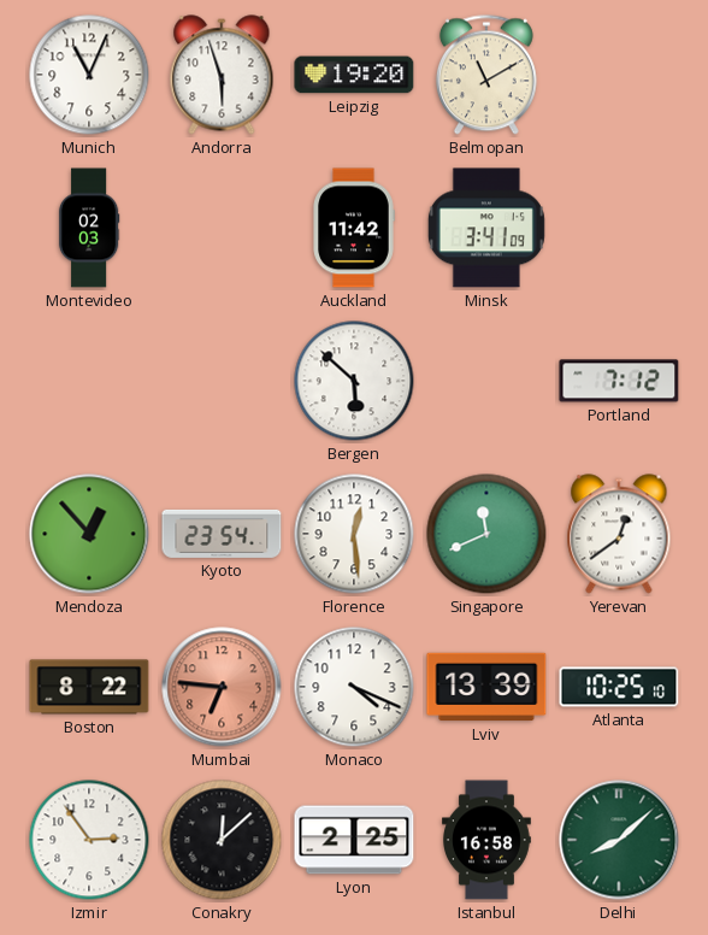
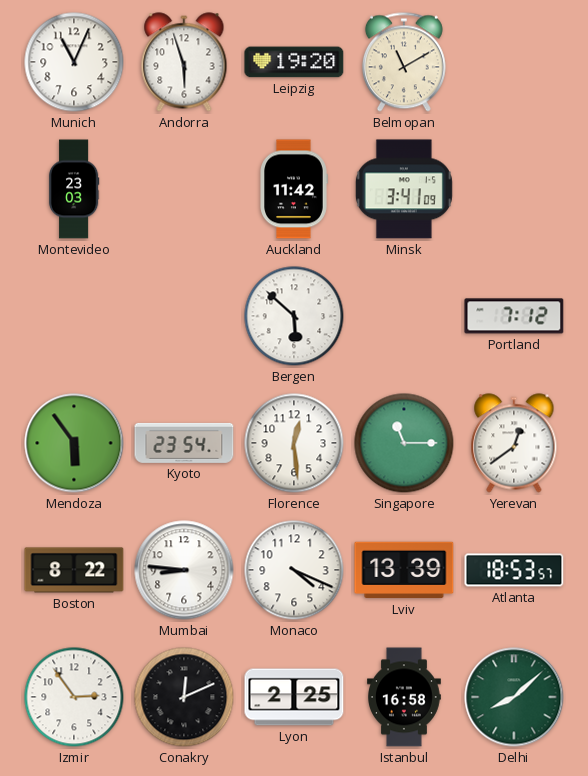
Montevideo: 02:03 -> 23:03 (74, 189)
Mendoza: 12:53 -> 5:54 (74, 443)
Singapore: 11:41 -> 11:15 (404, 443)
Mumbai: 6:46 -> 8:46 (184, 570)
Mumbai dial: salmon -> white (184, 570)
Atlanta: 10:25 -> 18:53 (514, 570)
Conakry: 12:08 -> 12:11 (184, 697)
